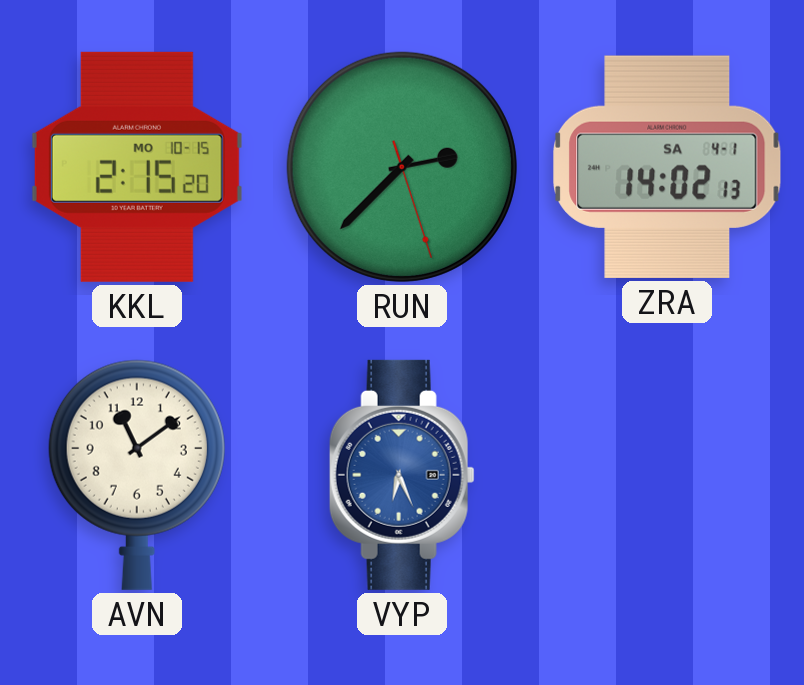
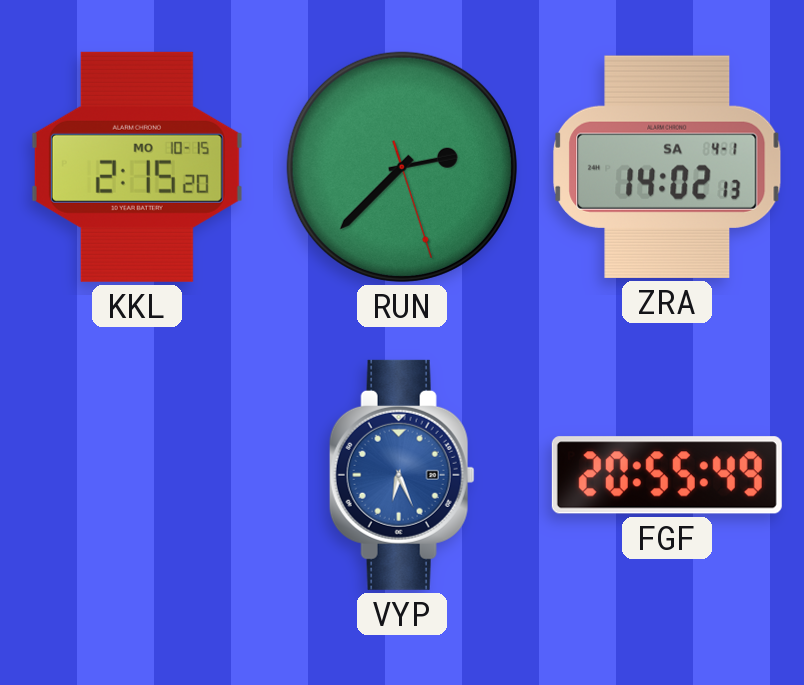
AVN: 11:09 -> none (137, 475)
FGF: none -> 20:55 (667, 475)
